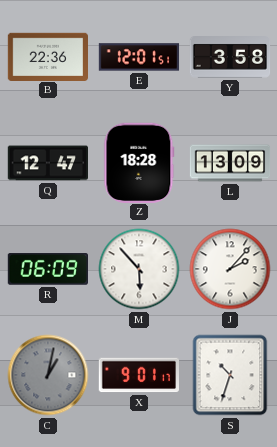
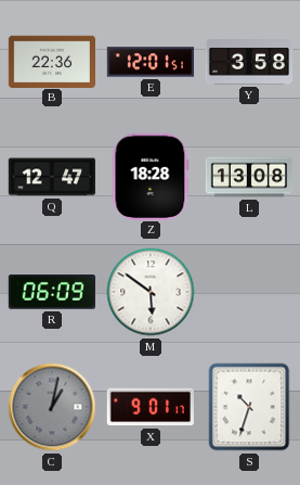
L: 13:09 -> 13:08 (249, 177)
M: 5:53 -> 5:51 (151, 292)
J: 2:07 -> none (230, 269)
